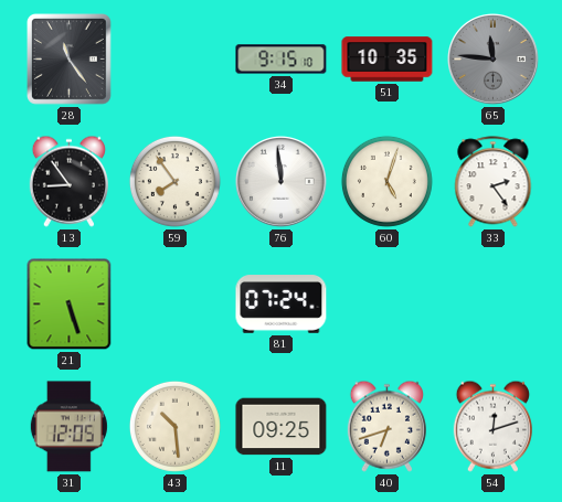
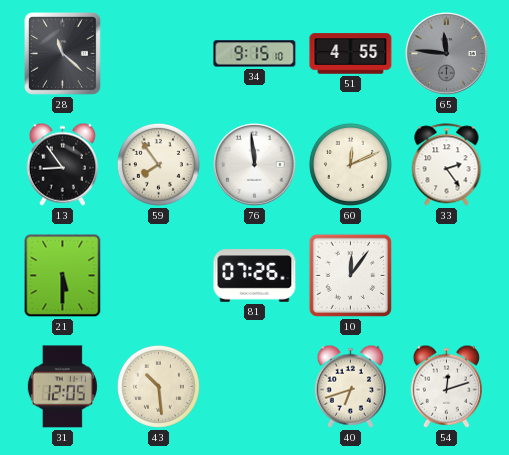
28: 11:24 -> 11:22 (63, 54)
51: 10:35 -> 4:55 (351, 54)
60: 5:03 -> 12:11 (350, 164)
21: 5:27 -> 5:30 (63, 276)
81: 07:24 -> 07:26 (255, 276)
10: none -> 12:06 (350, 275)
11: 09:25 -> none (282, 427)
